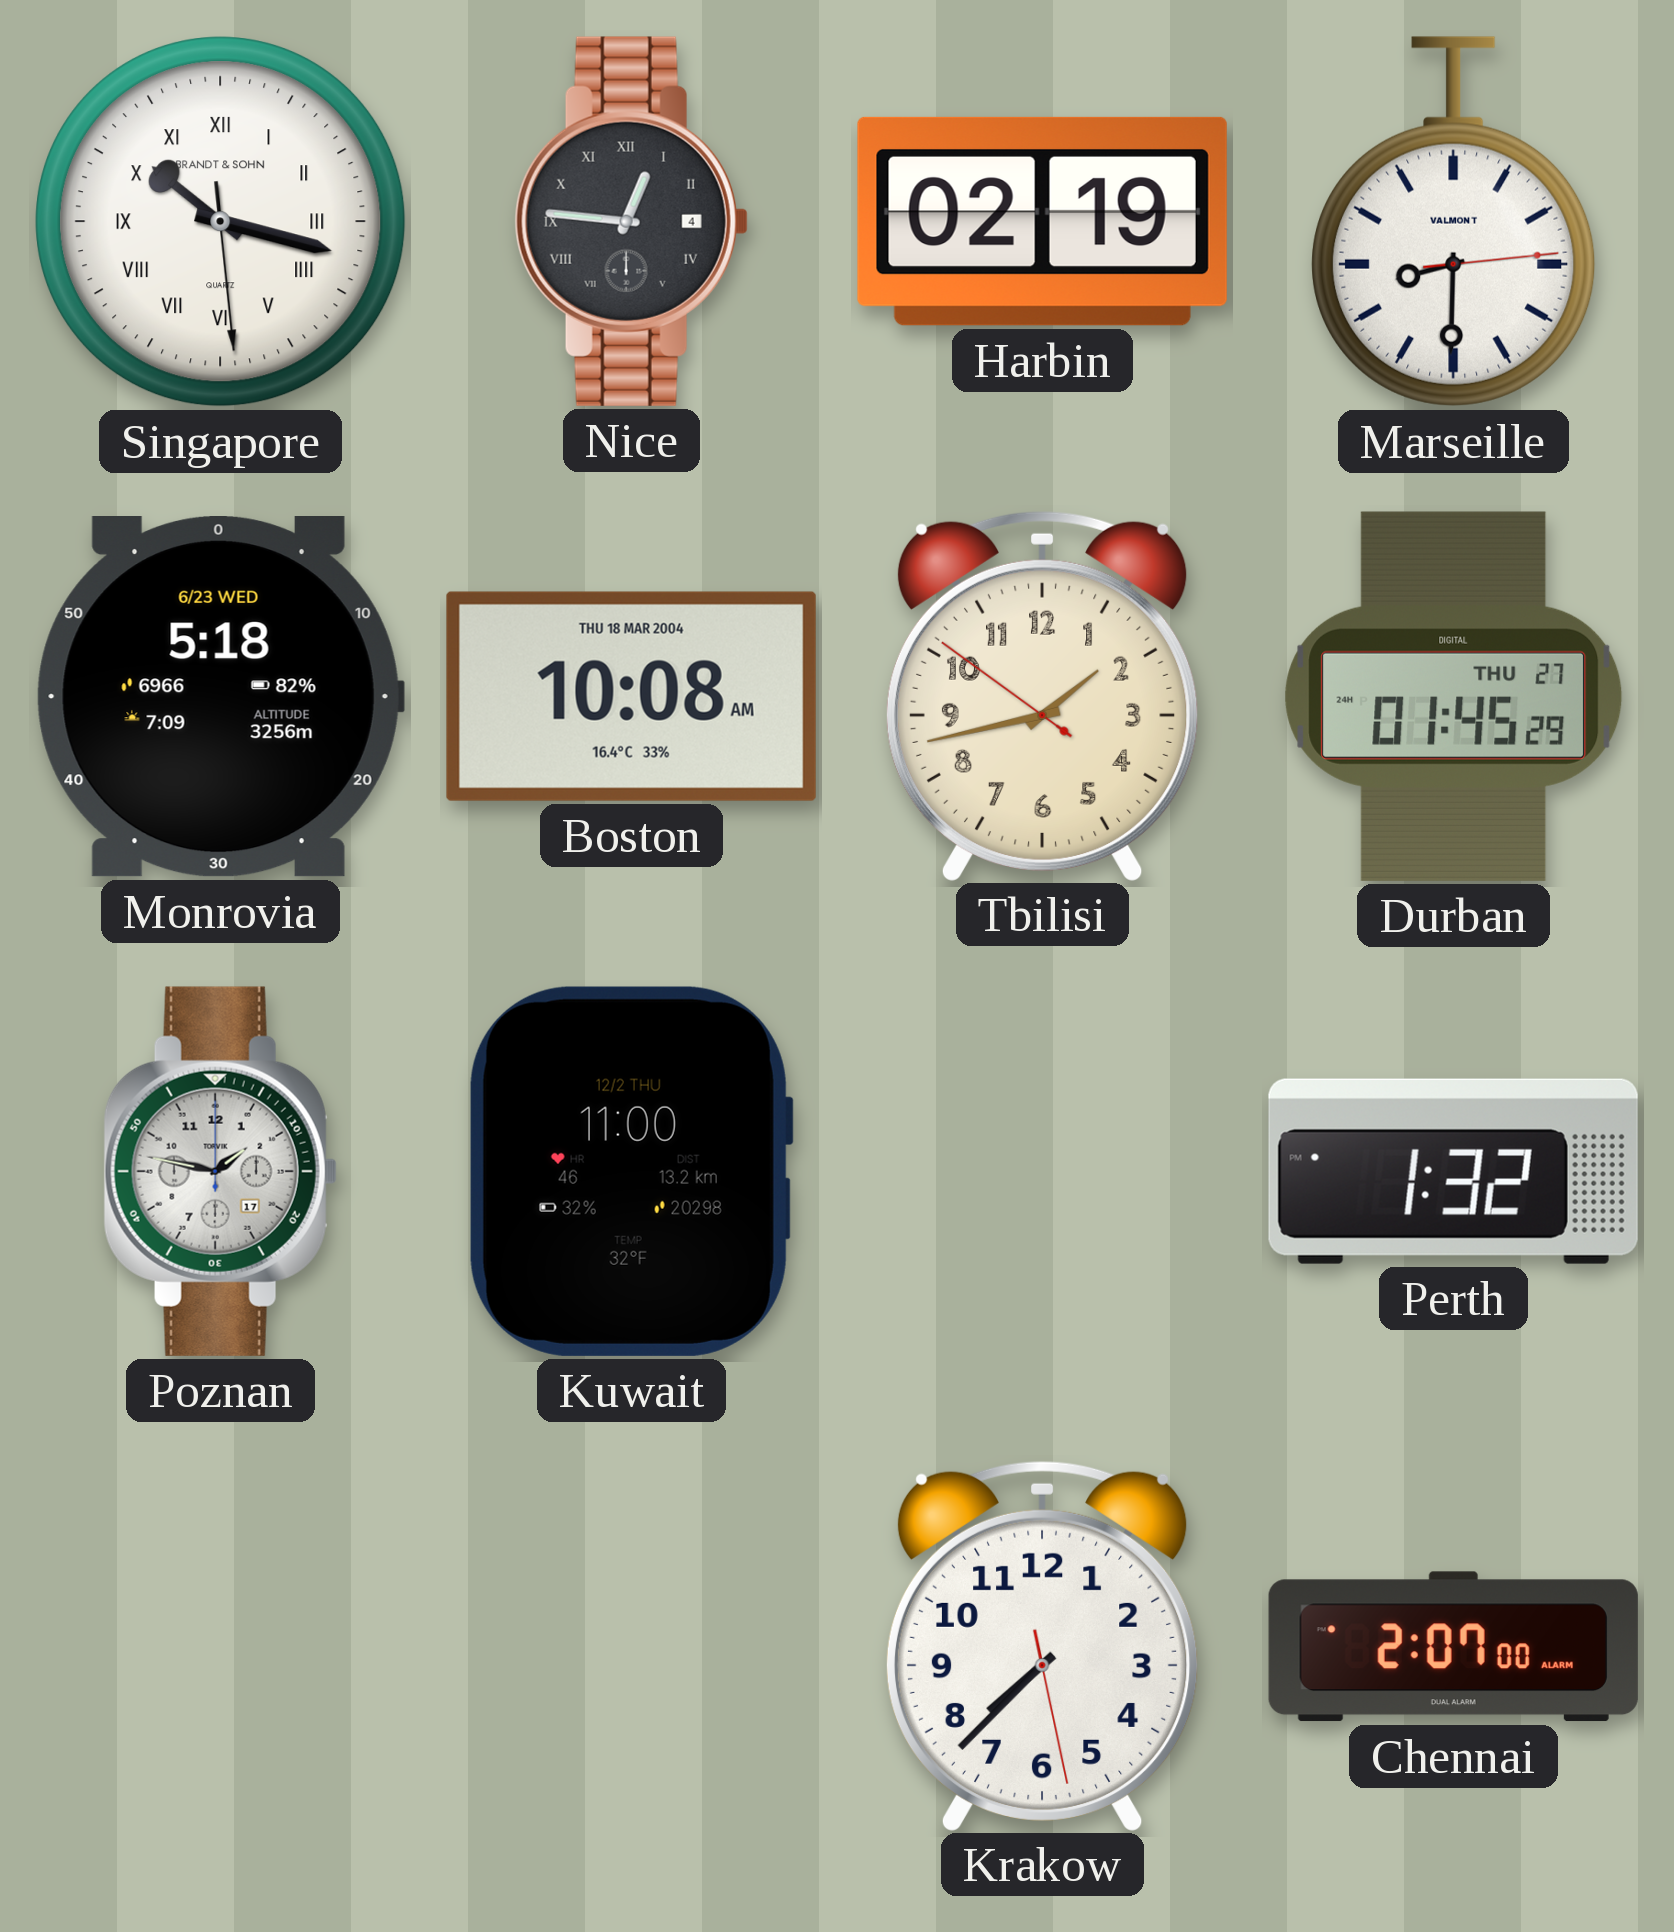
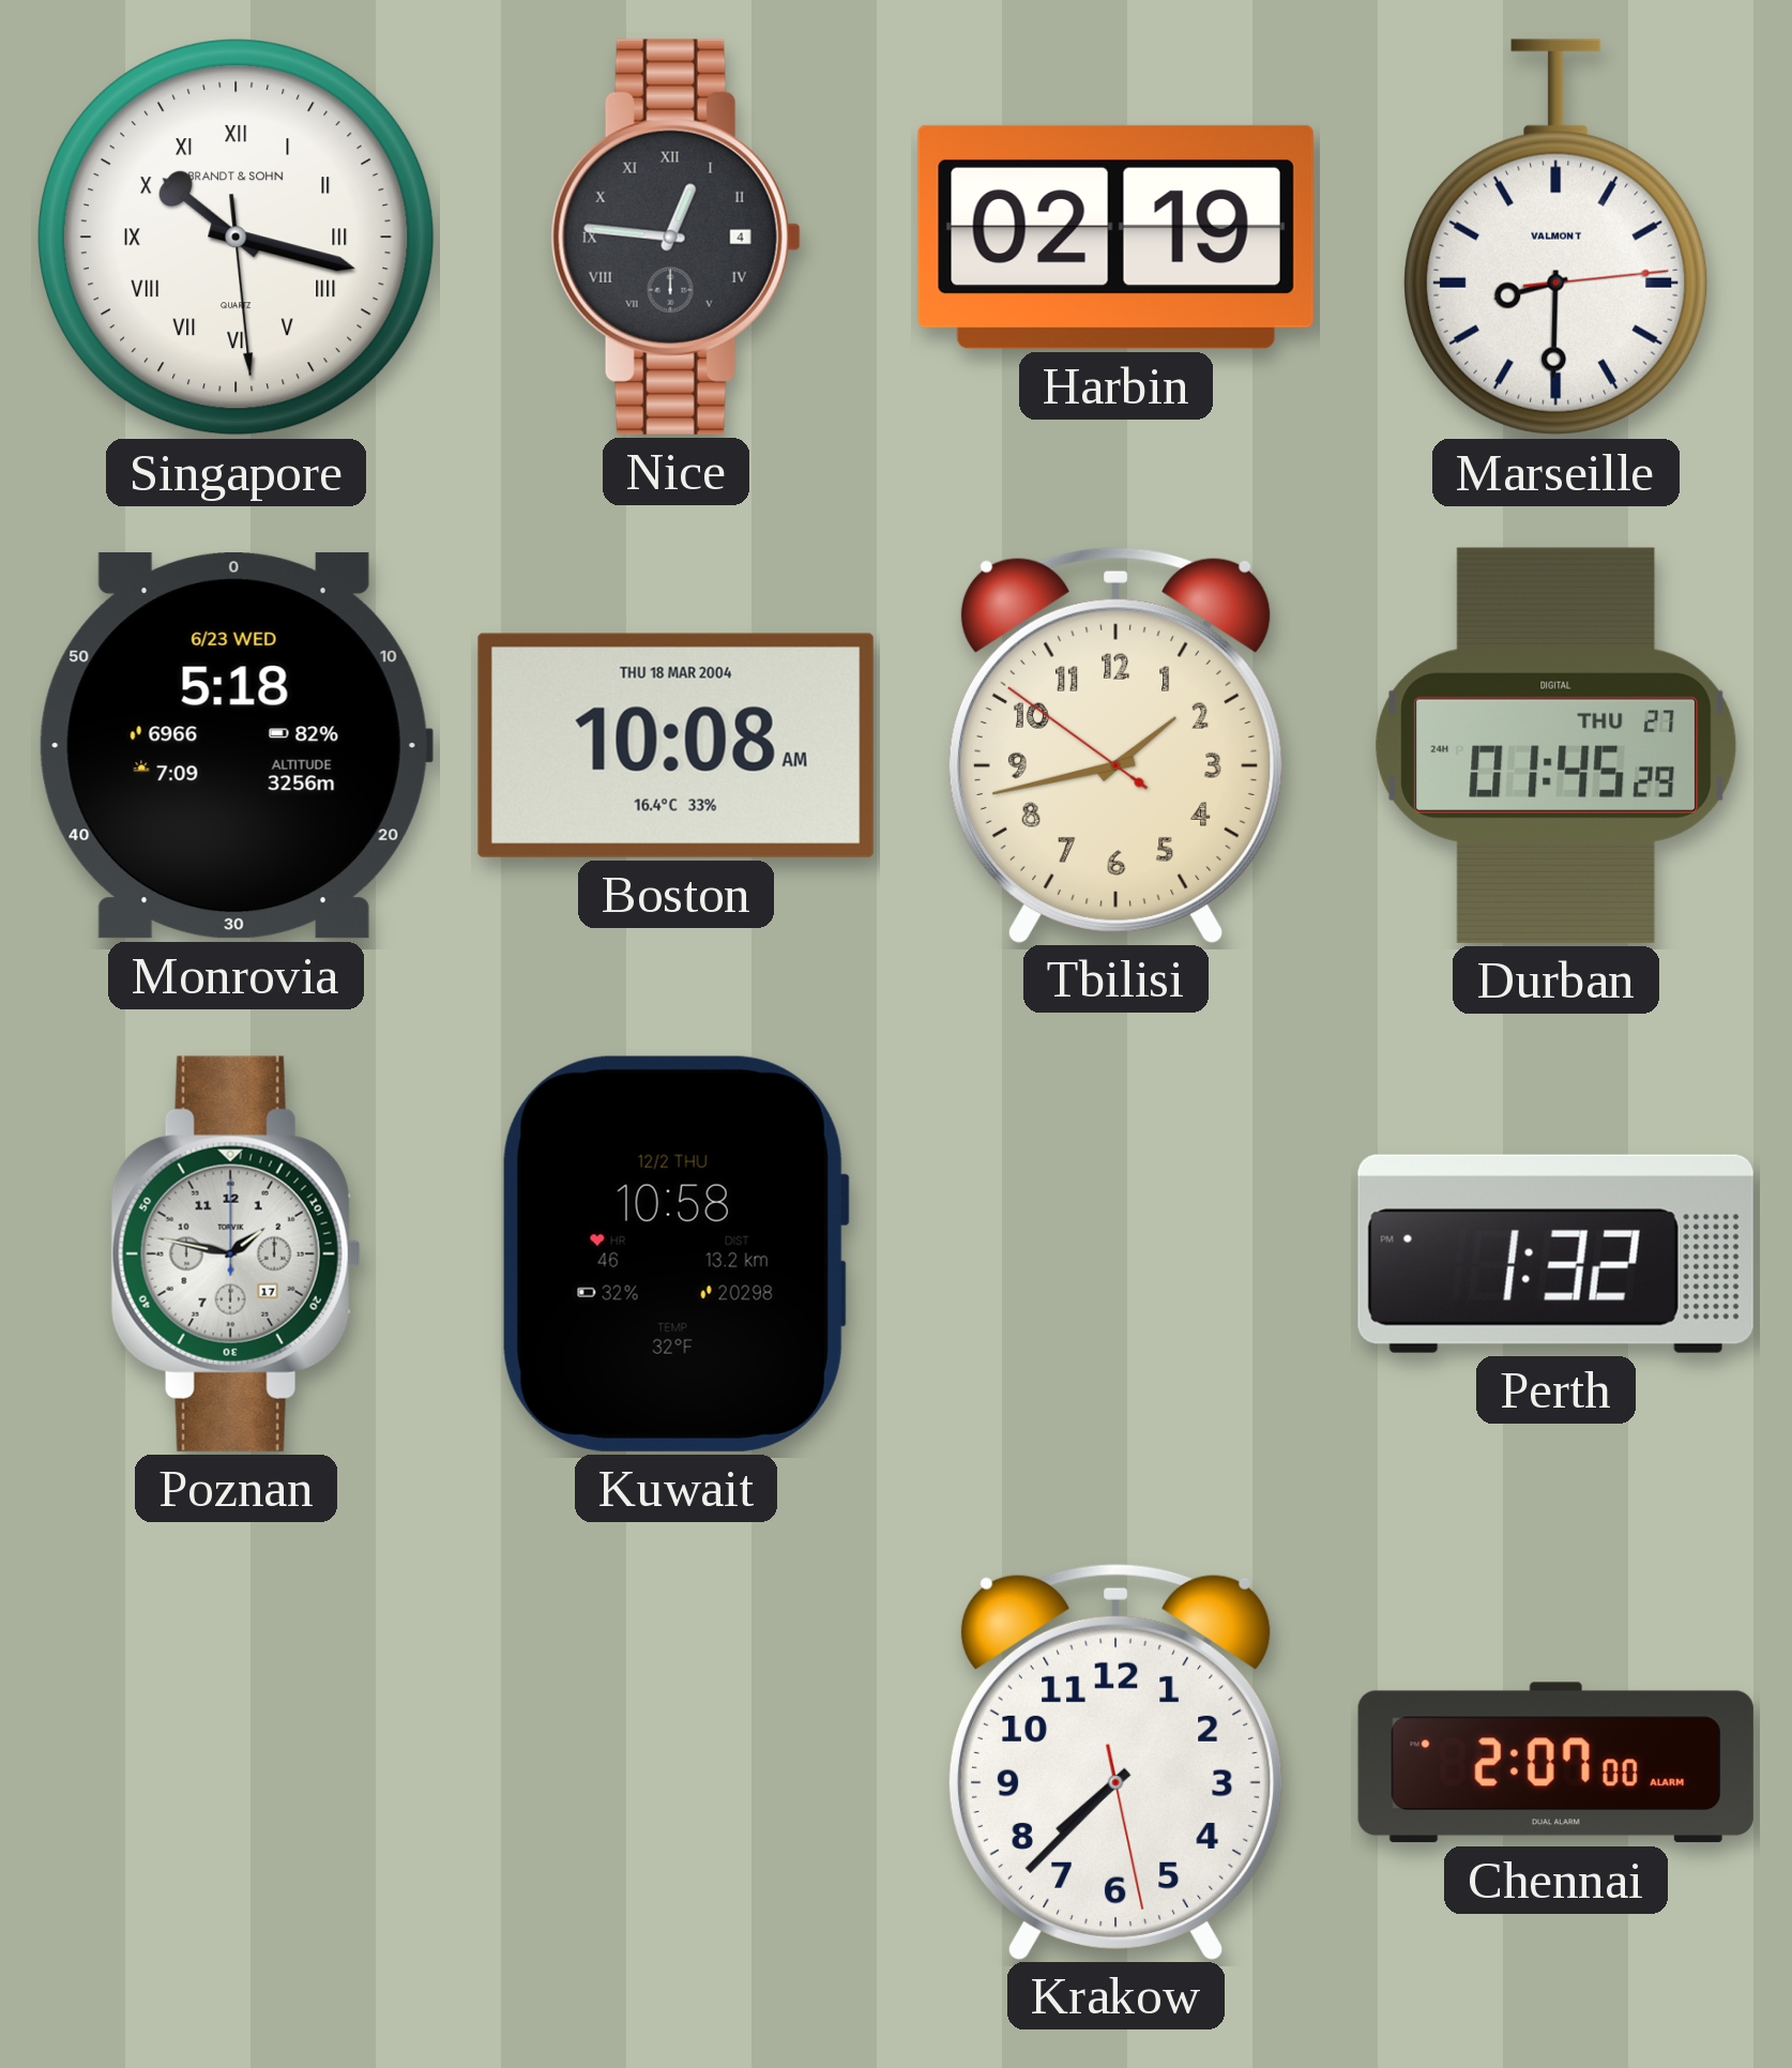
Kuwait: 11:00 -> 10:58 (675, 1253)
